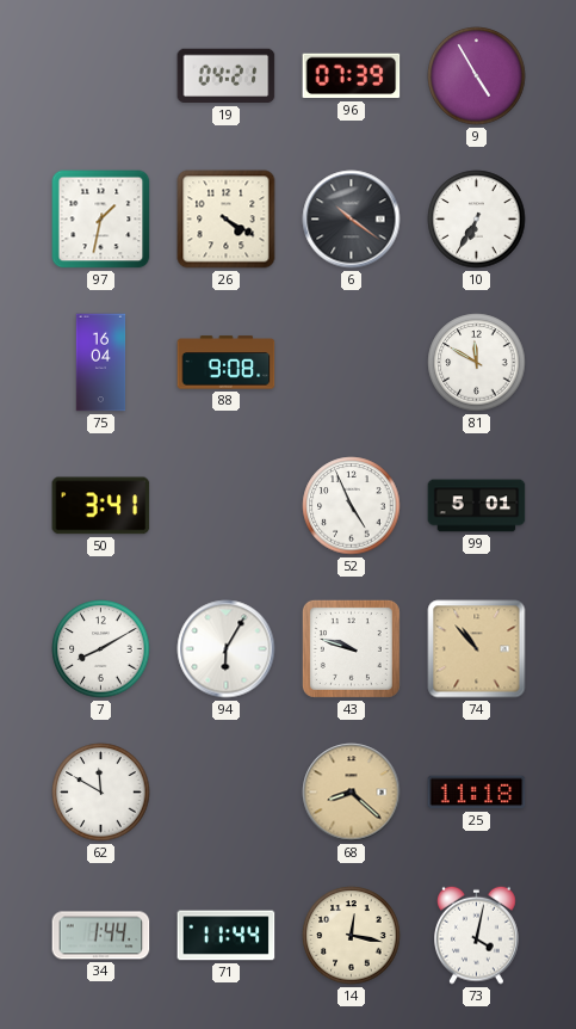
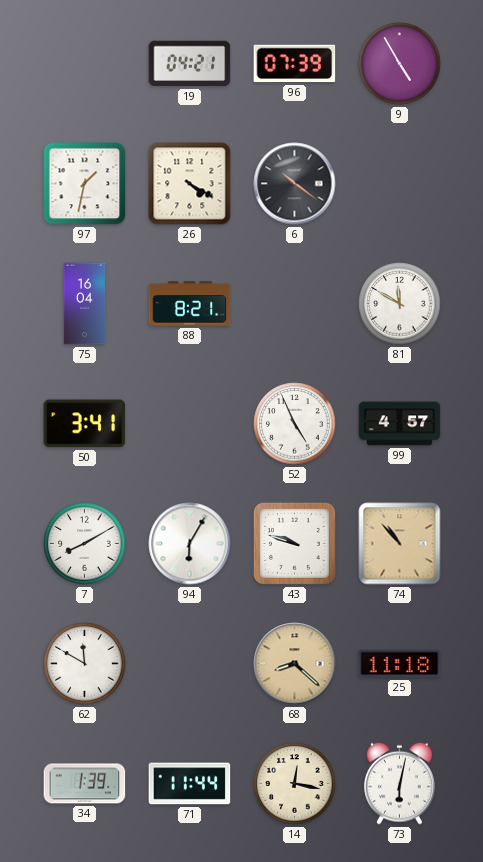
10: 6:35 -> none (477, 220)
88: 9:08 -> 8:21 (190, 304)
99: 5:01 -> 4:57 (400, 424)
34: 1:44 -> 1:39 (85, 784)
73: 4:02 -> 6:02 (400, 783)
